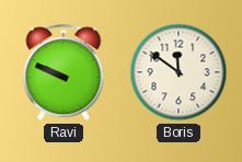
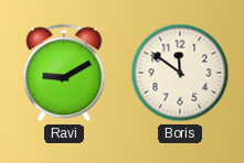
Ravi: 9:49 -> 9:10 (64, 74)
